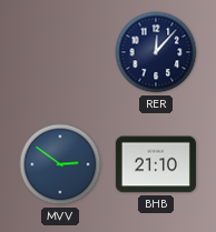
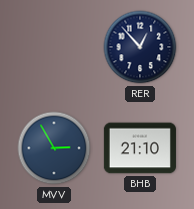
RER: 12:07 -> 12:53 (140, 47)
MVV: 2:51 -> 2:55 (54, 148)
